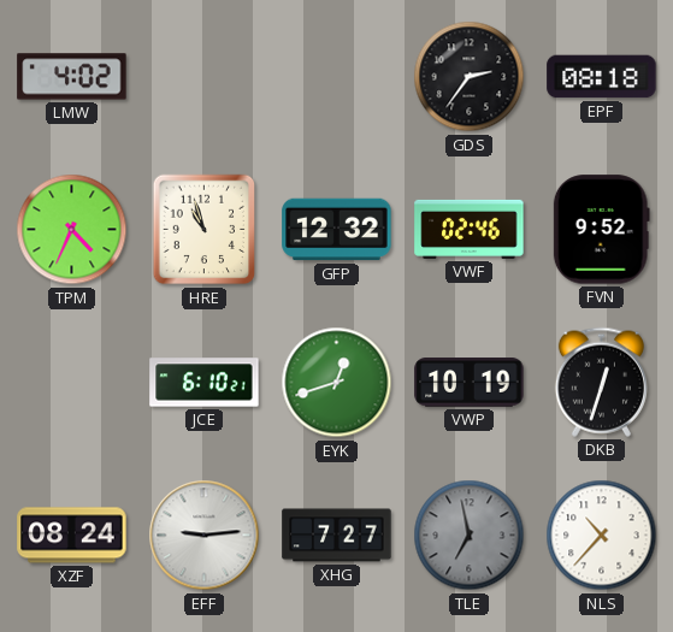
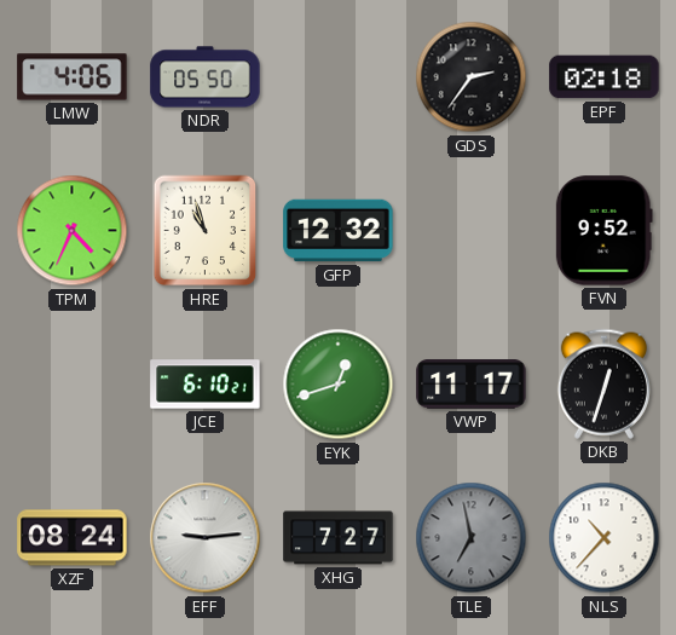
LMW: 4:02 -> 4:06 (73, 77)
NDR: none -> 05:50 (206, 77)
EPF: 08:18 -> 02:18 (605, 77)
VWF: 02:46 -> none (470, 229)
VWP: 10:19 -> 11:17 (472, 385)
